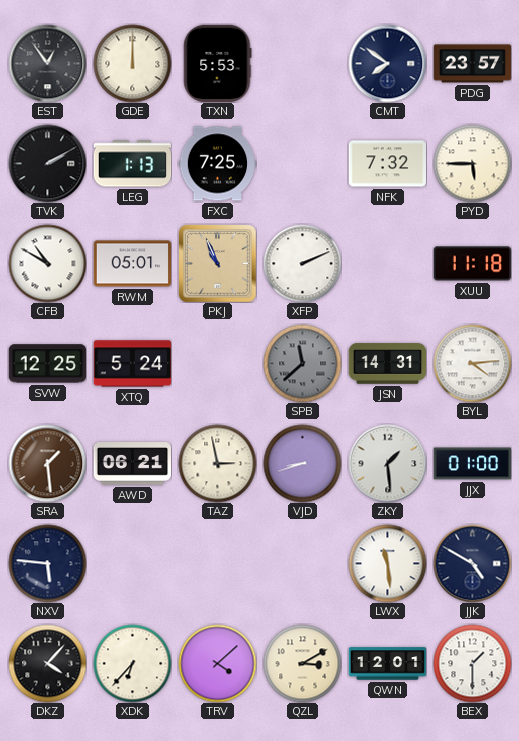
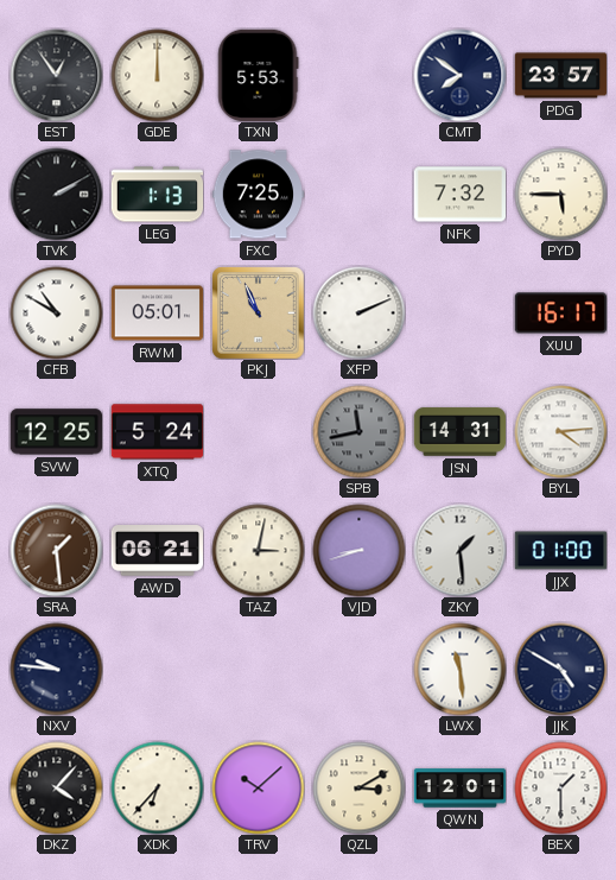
XUU: 11:18 -> 16:17 (560, 314)
SPB: 11:38 -> 11:43 (358, 431)
TAZ: 2:58 -> 3:02 (258, 550)
NXV: 5:46 -> 9:46 (56, 669)
TRV: 4:08 -> 10:08 (258, 787)
